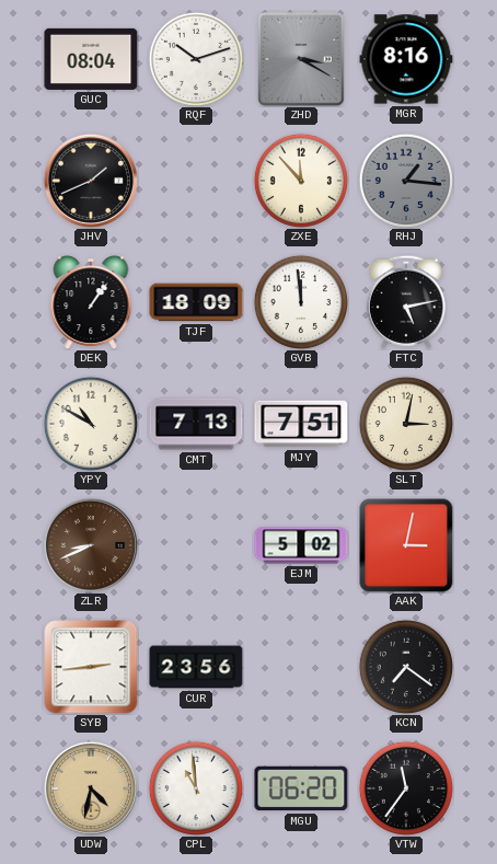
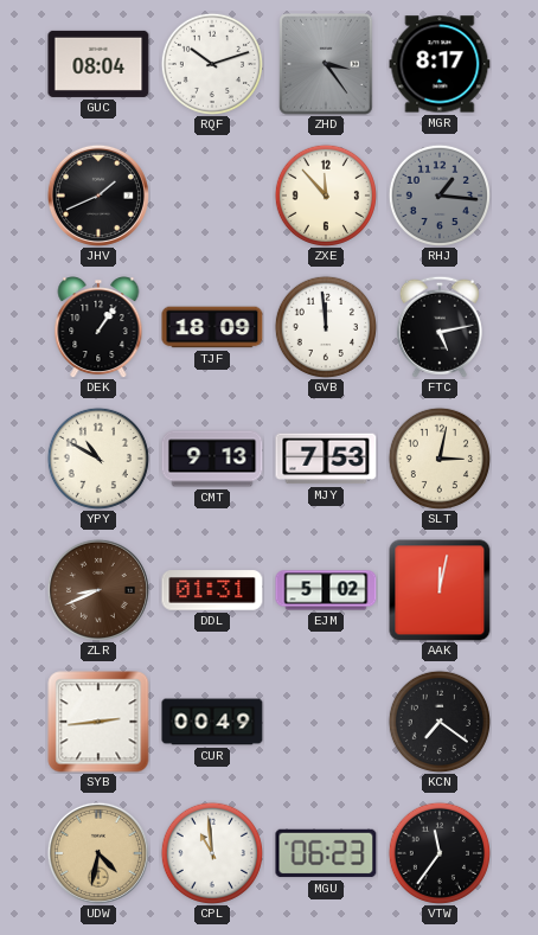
ZHD: 3:20 -> 3:24 (326, 64)
MGR: 8:16 -> 8:17 (440, 64)
CMT: 7:13 -> 9:13 (212, 459)
MJY: 7:51 -> 7:53 (326, 459)
DDL: none -> 01:31 (212, 590)
AAK: 3:02 -> 12:02 (440, 590)
CUR: 23:56 -> 00:49 (212, 722)
MGU: 06:20 -> 06:23 (326, 853)
